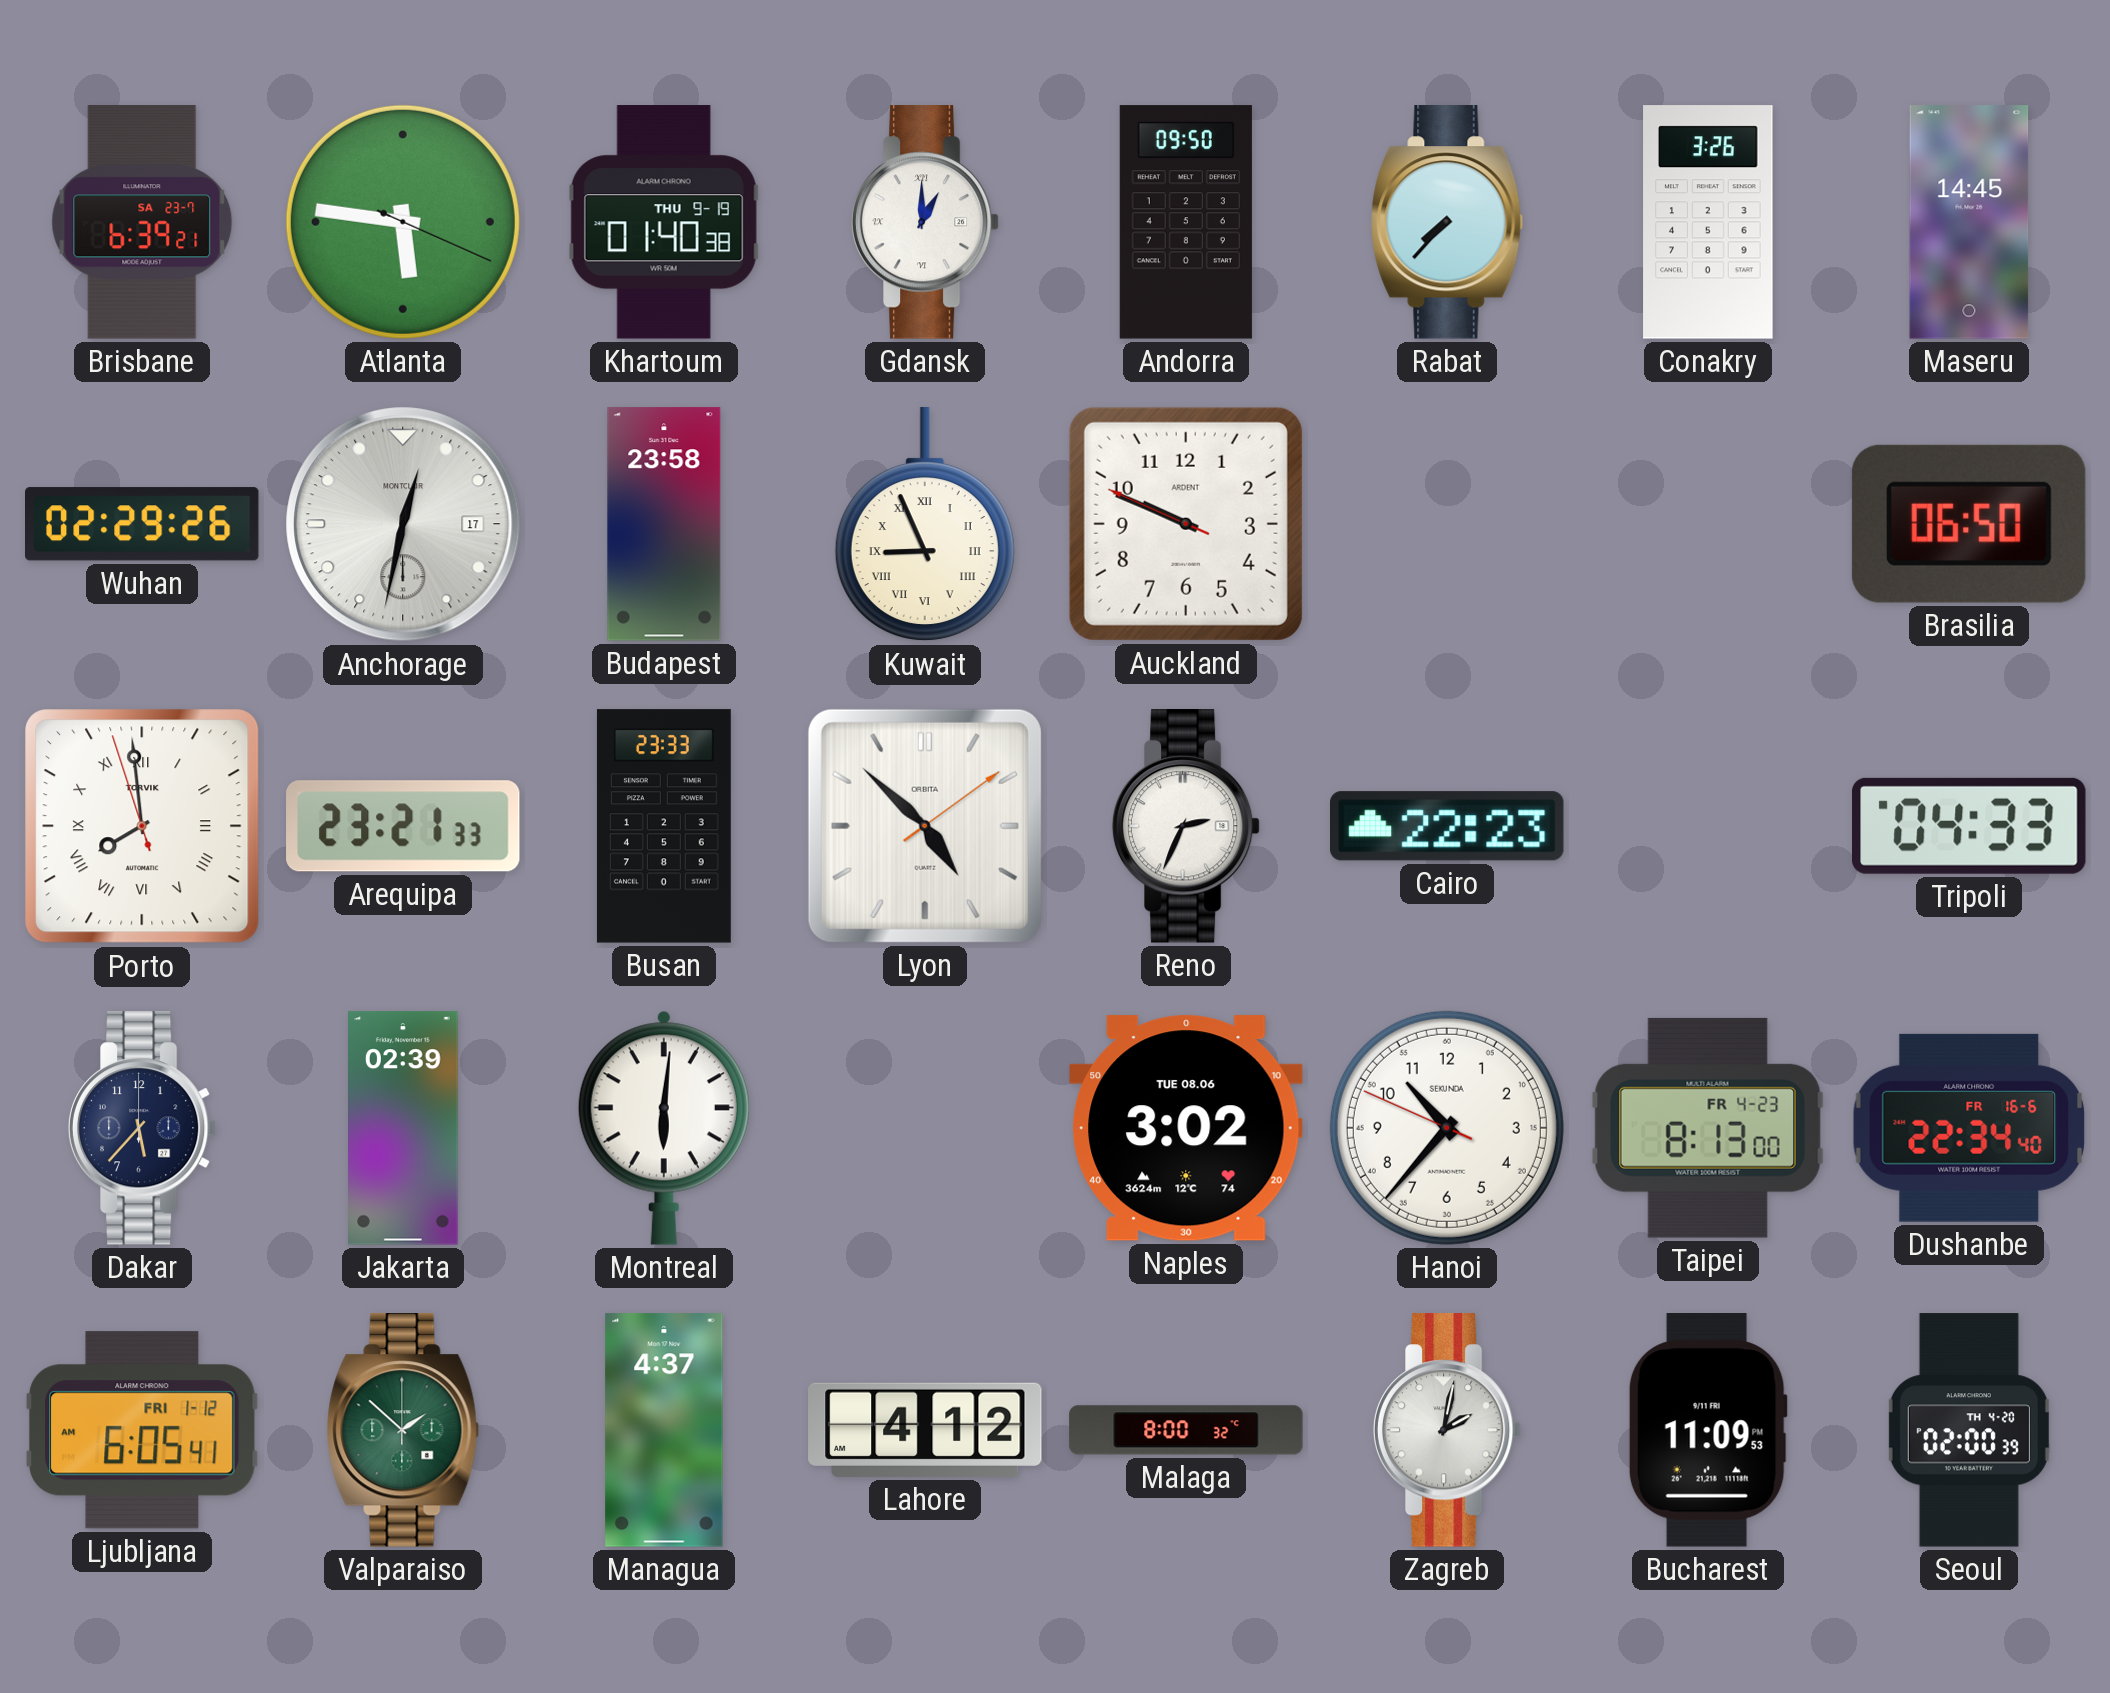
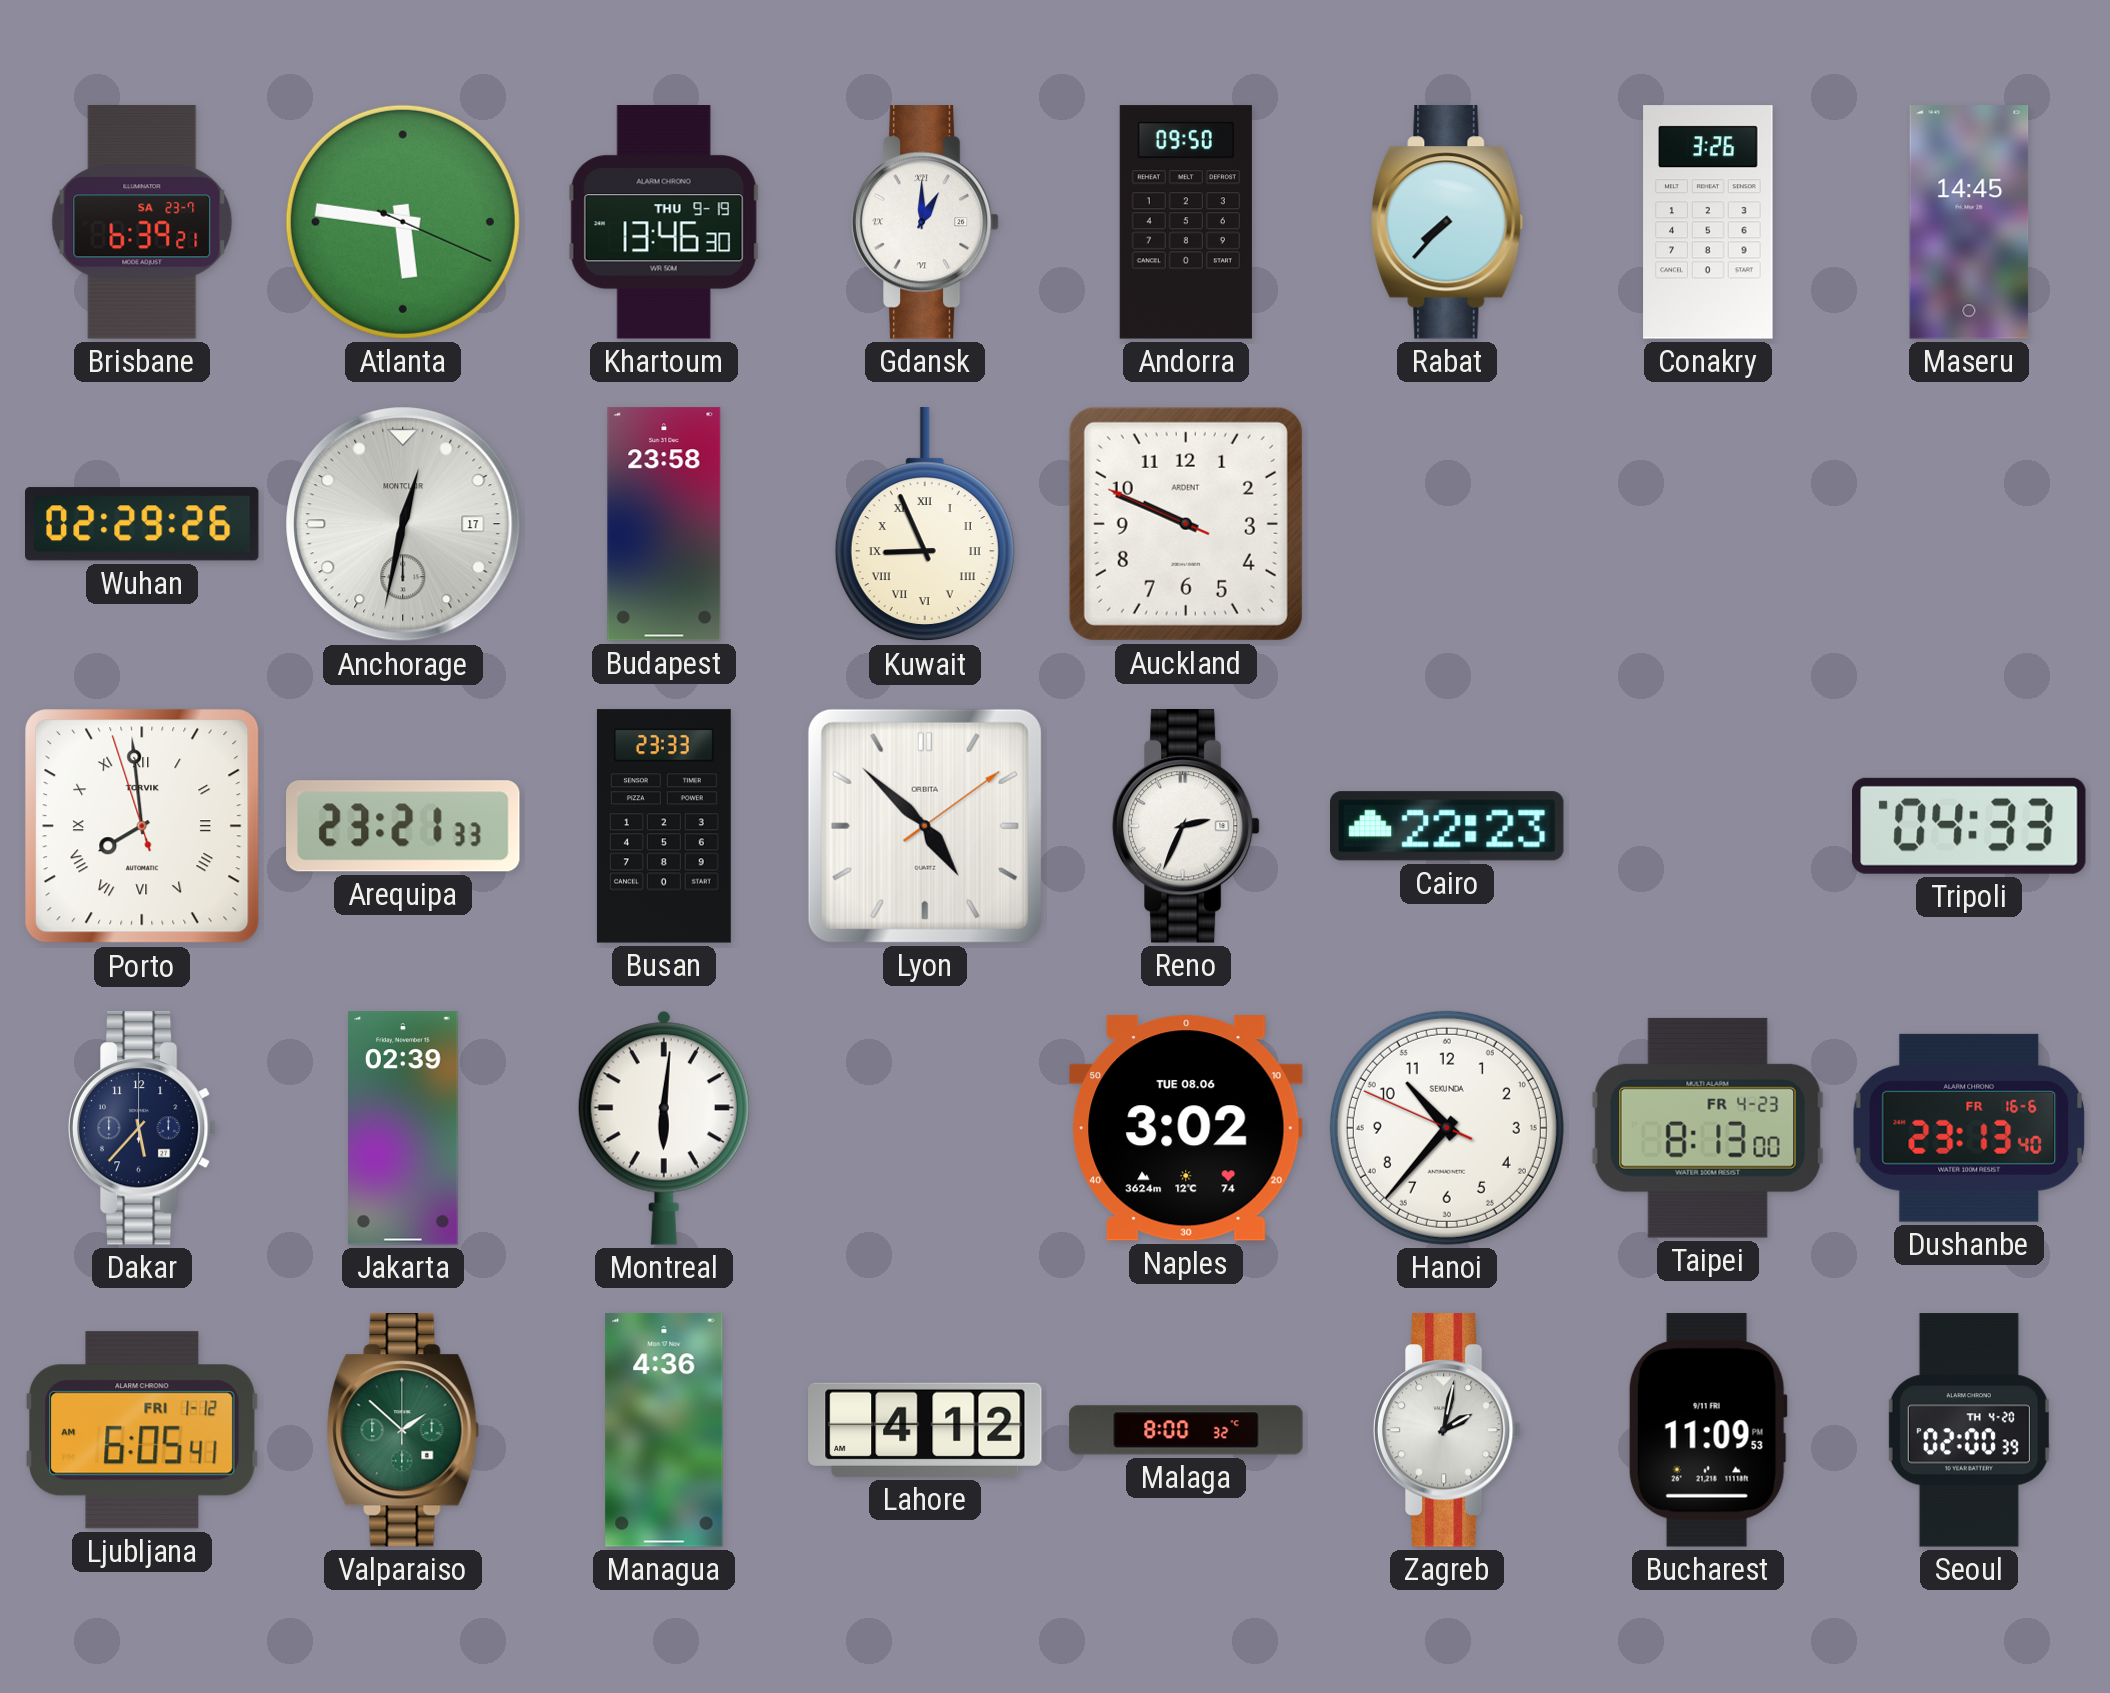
Khartoum: 01:40 -> 13:46 (664, 222)
Brasilia: 06:50 -> none (1969, 524)
Dushanbe: 22:34 -> 23:13 (1969, 1128)
Managua: 4:37 -> 4:36 (664, 1430)
